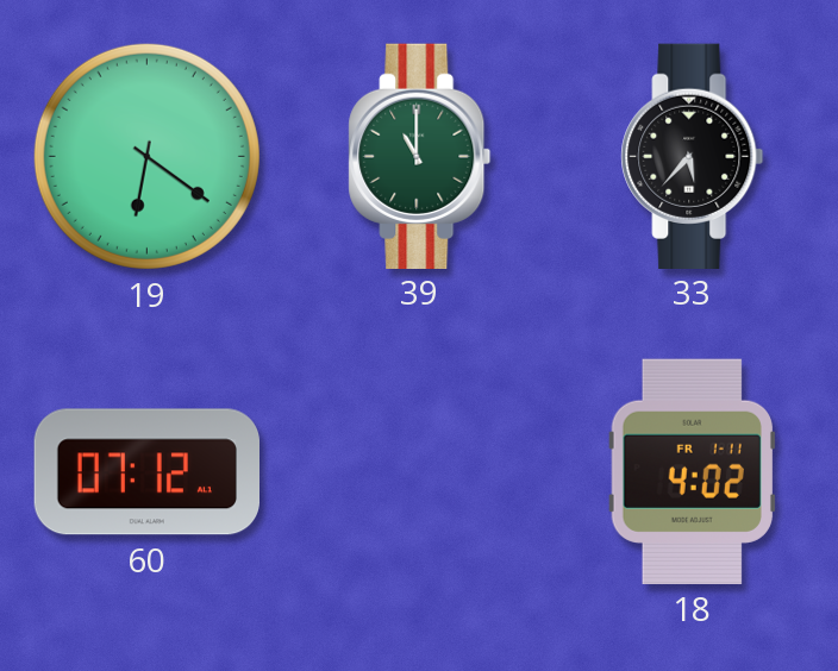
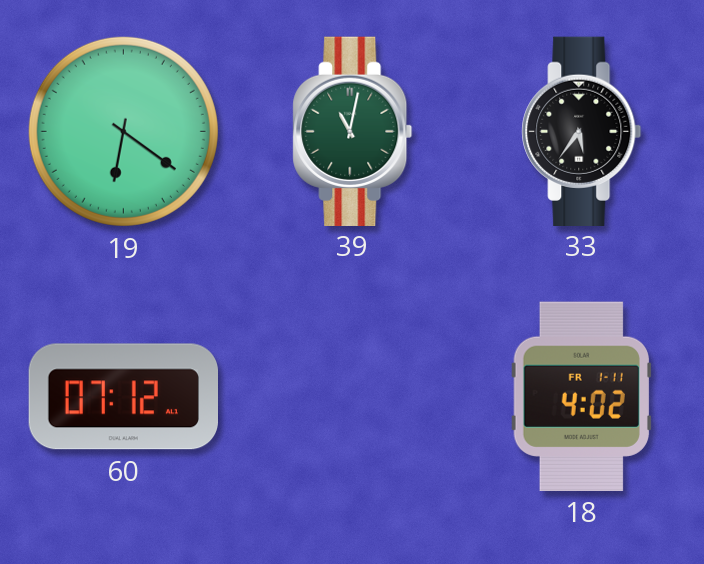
39: 11:00 -> 11:02 (353, 131)
33: 5:37 -> 5:36 (582, 131)
